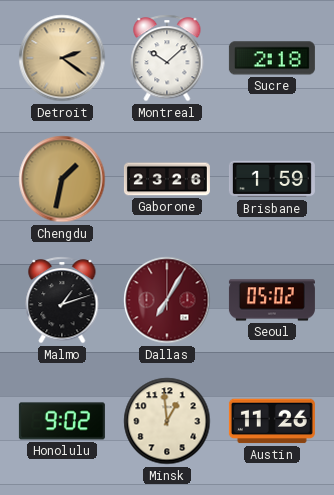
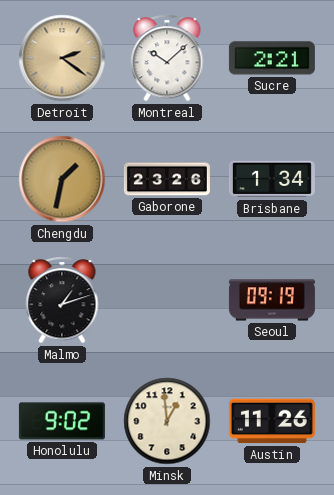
Sucre: 2:18 -> 2:21 (272, 58)
Brisbane: 1:59 -> 1:34 (272, 179)
Dallas: 7:05 -> none (167, 300)
Seoul: 05:02 -> 09:19 (272, 300)
